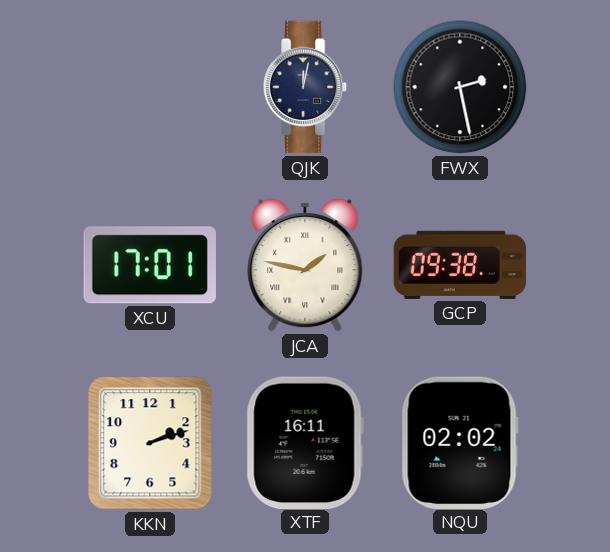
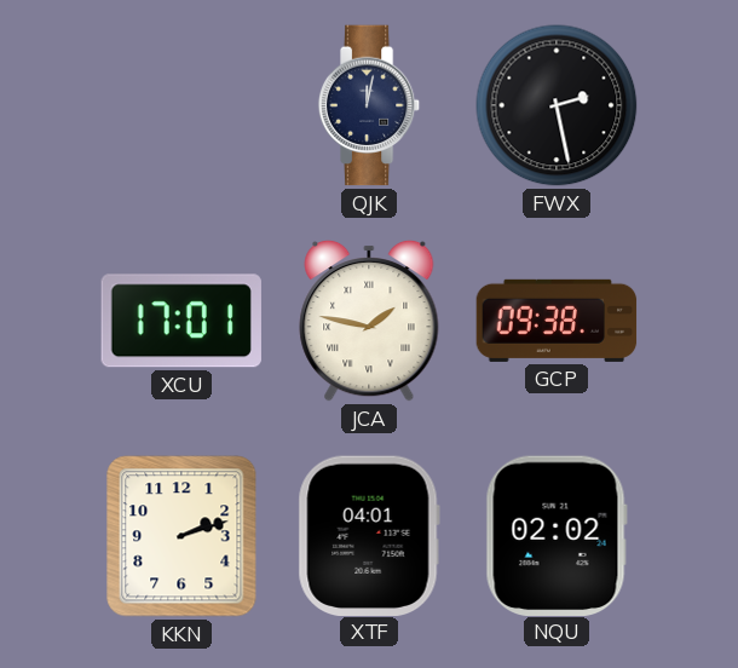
XTF: 16:11 -> 04:01 (369, 535)
